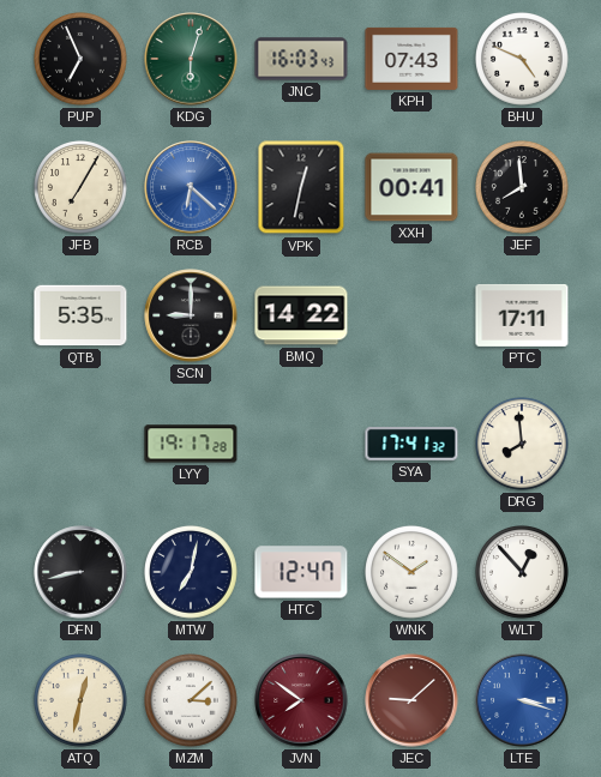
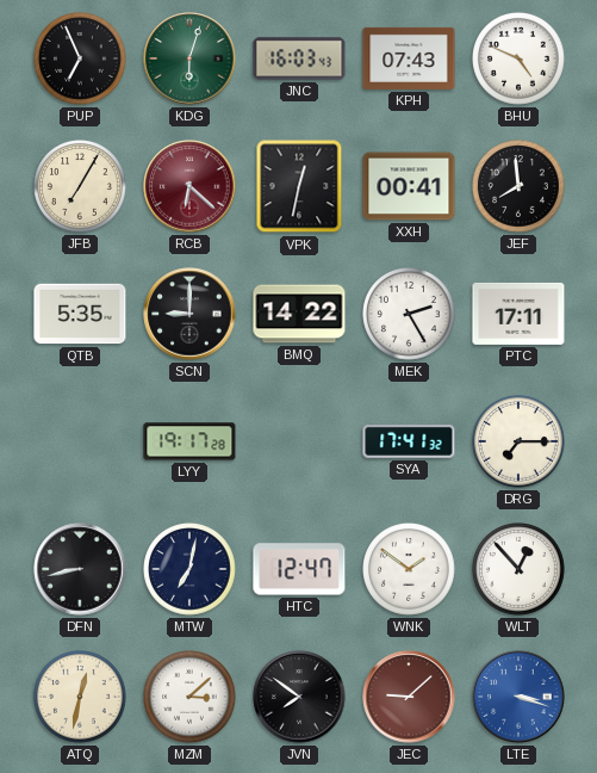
RCB dial: blue -> burgundy (189, 186)
MEK: none -> 2:25 (410, 315)
DRG: 7:59 -> 7:15 (520, 443)
JVN dial: burgundy -> black (299, 697)
